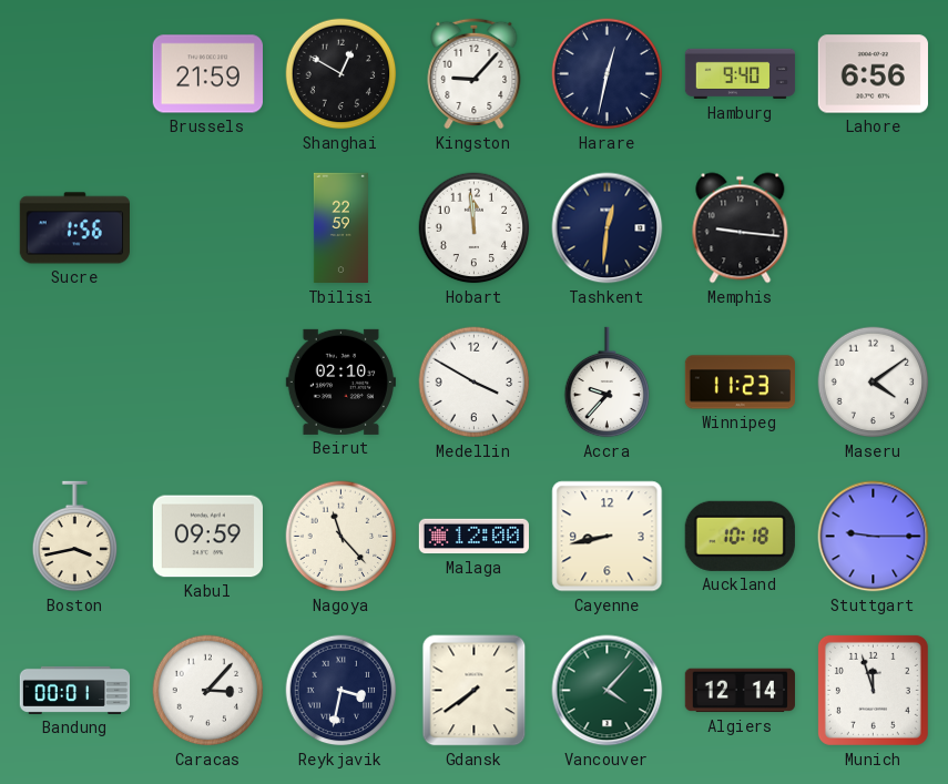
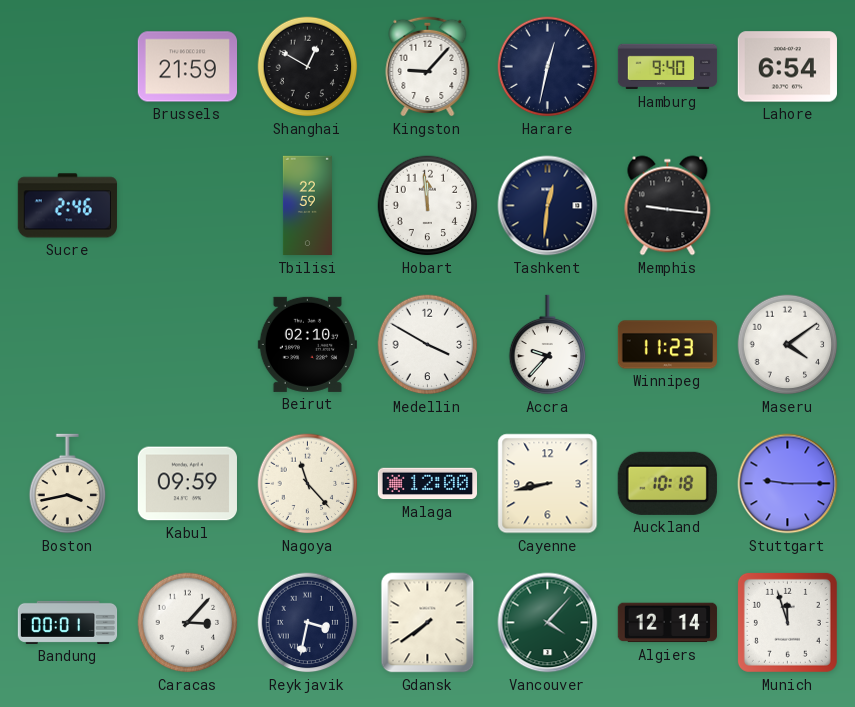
Lahore: 6:56 -> 6:54 (787, 67)
Sucre: 1:56 -> 2:46 (67, 206)
